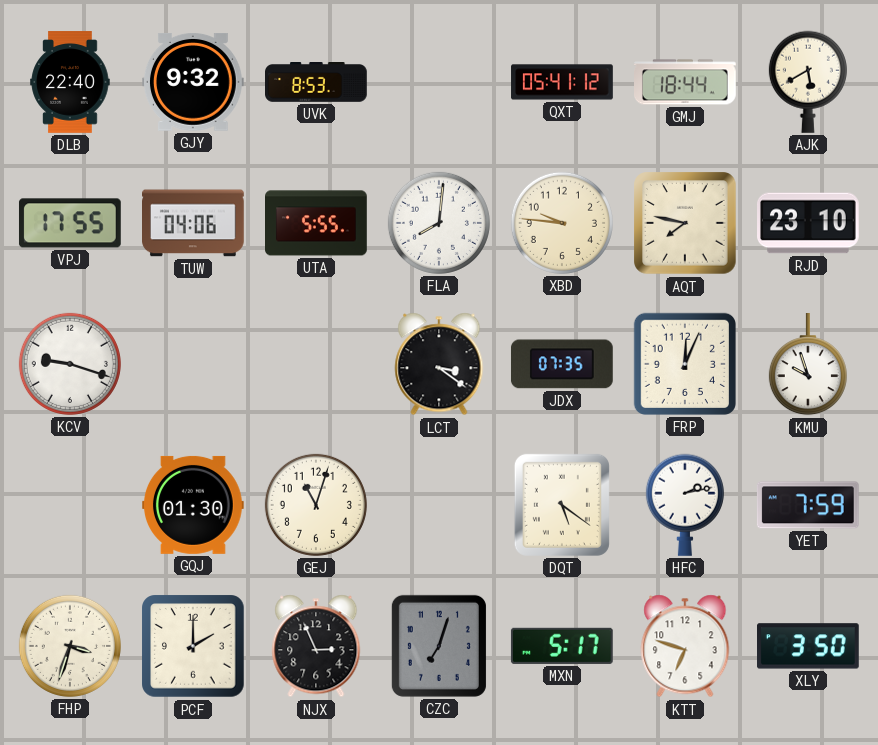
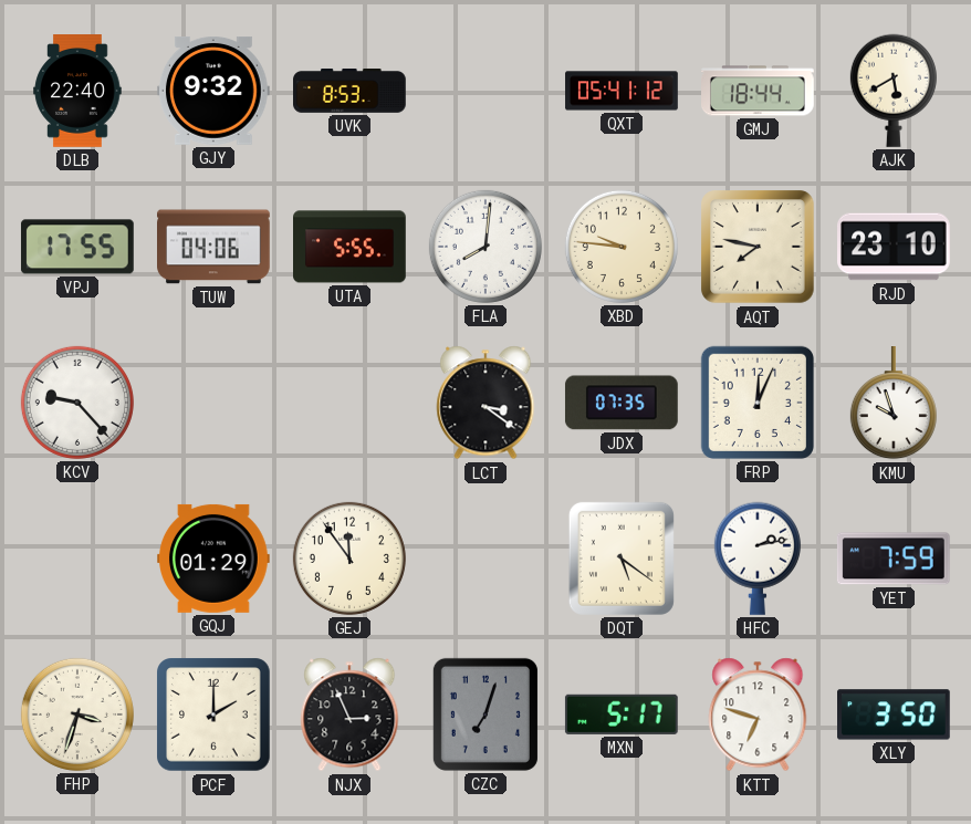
KCV: 9:18 -> 9:23 (77, 403)
GQJ: 01:30 -> 01:29 (215, 559)
GEJ: 11:03 -> 11:54 (349, 559)
